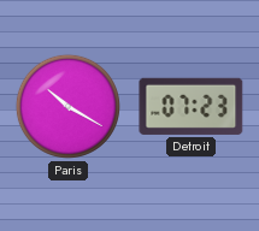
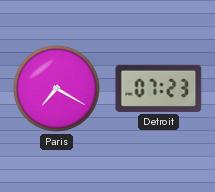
Paris: 10:20 -> 7:20 (56, 88)
